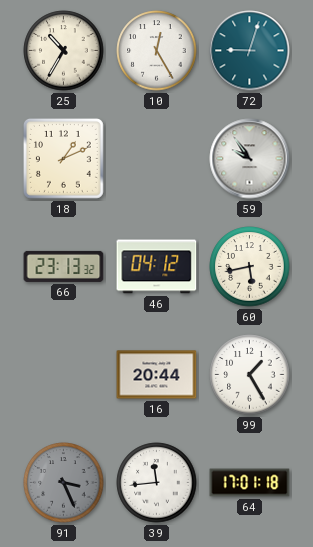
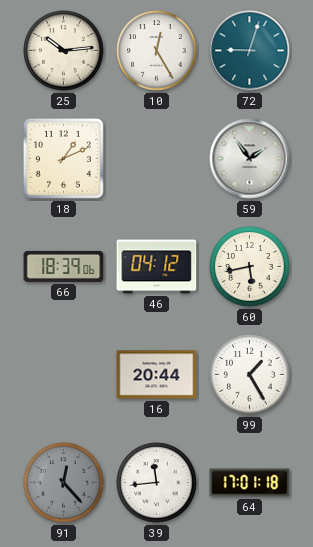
25: 10:35 -> 10:14 (64, 51)
59: 9:54 -> 1:54 (250, 159)
66: 23:13 -> 18:39 (64, 266)
91: 3:26 -> 12:23 (64, 483)
